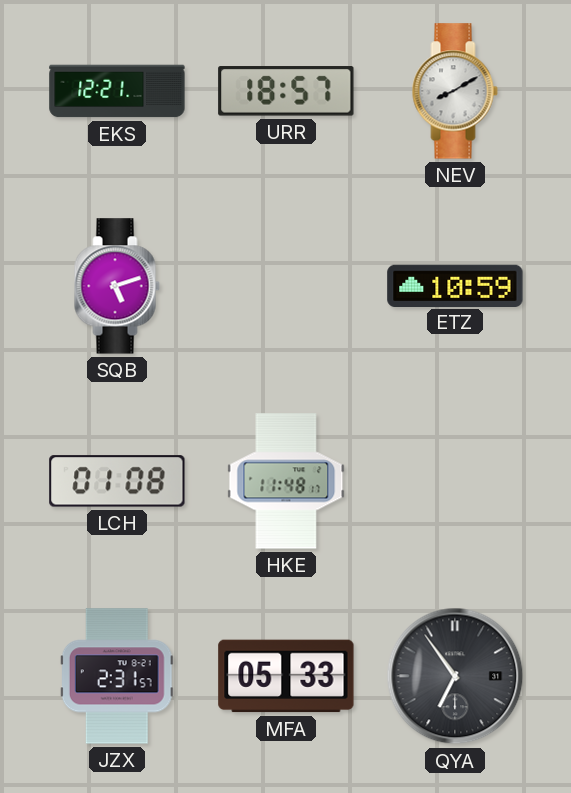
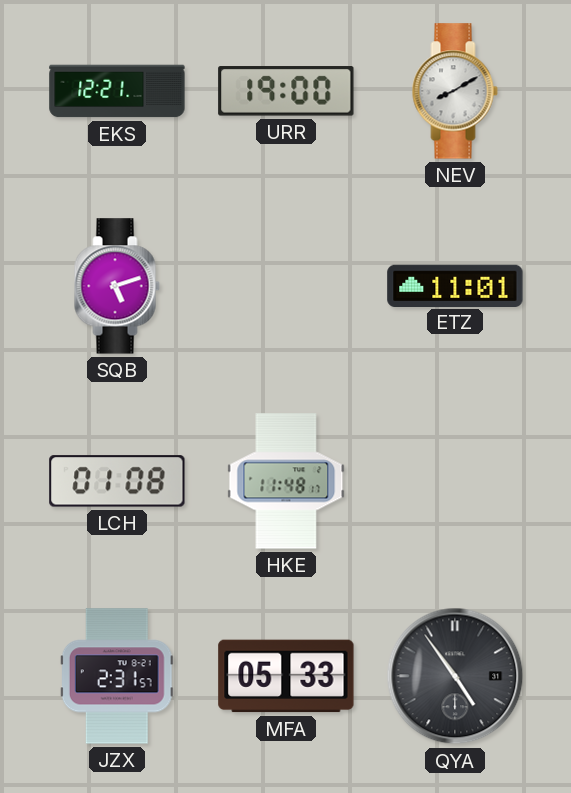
URR: 18:57 -> 19:00 (286, 91)
ETZ: 10:59 -> 11:01 (455, 285)
QYA: 6:54 -> 4:54 (455, 676)
